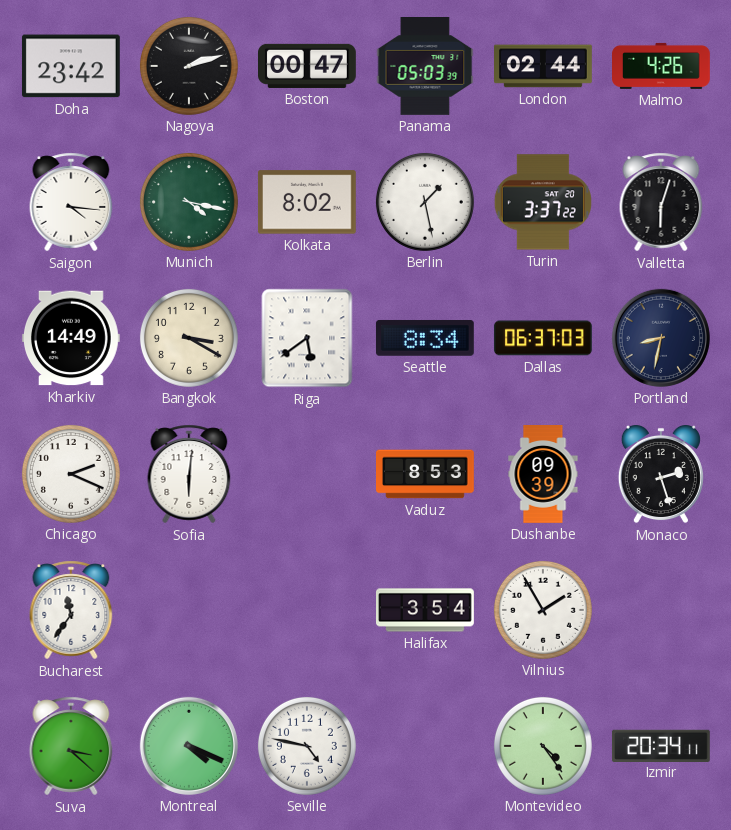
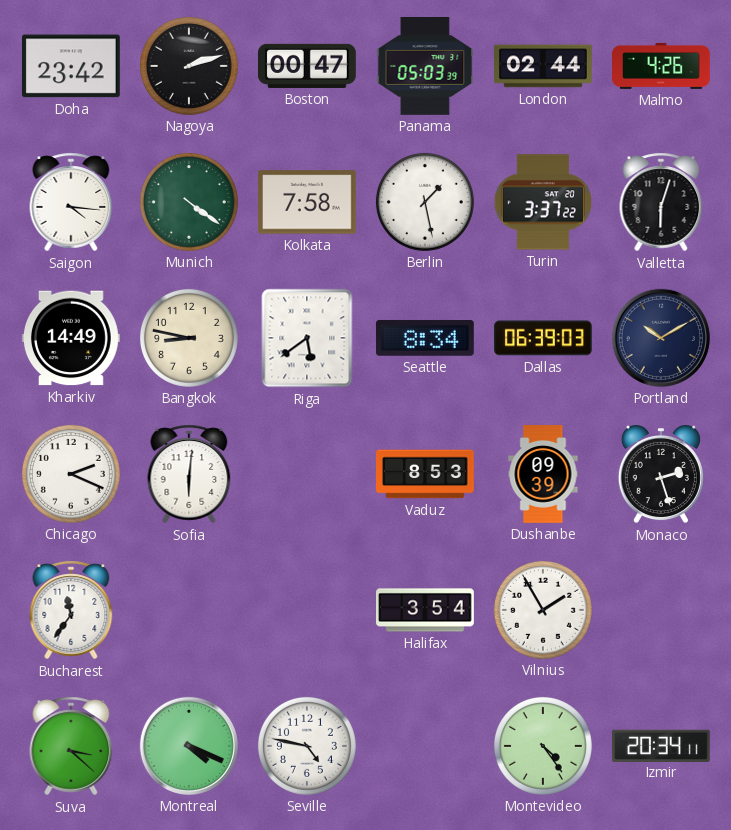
Munich: 4:17 -> 4:21 (189, 202)
Kolkata: 8:02 -> 7:58 (307, 202)
Bangkok: 3:20 -> 8:47 (189, 338)
Dallas: 06:37 -> 06:39 (543, 338)
Portland: 8:32 -> 10:10 (661, 338)
